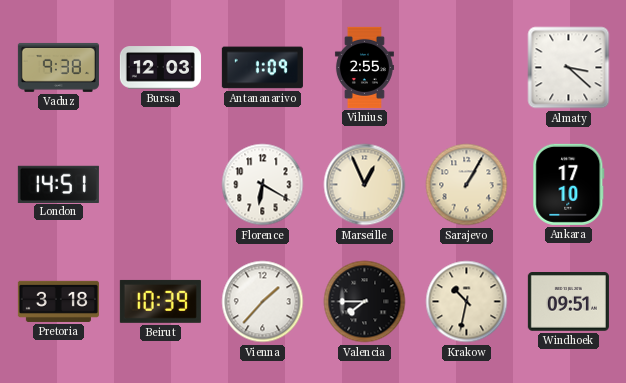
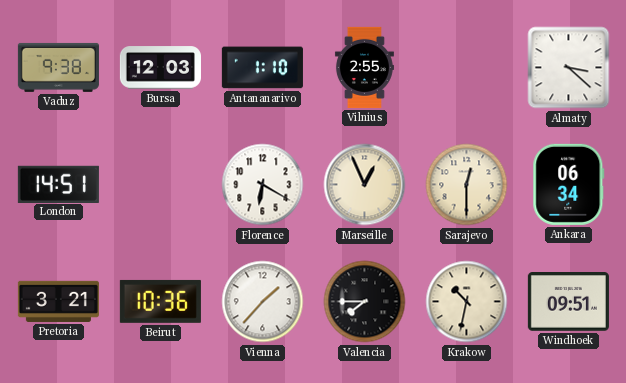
Antananarivo: 1:09 -> 1:10 (262, 68)
Sarajevo: 1:05 -> 12:30 (467, 185)
Ankara: 17:10 -> 06:34 (569, 184)
Pretoria: 3:18 -> 3:21 (58, 301)
Beirut: 10:39 -> 10:36 (160, 301)
